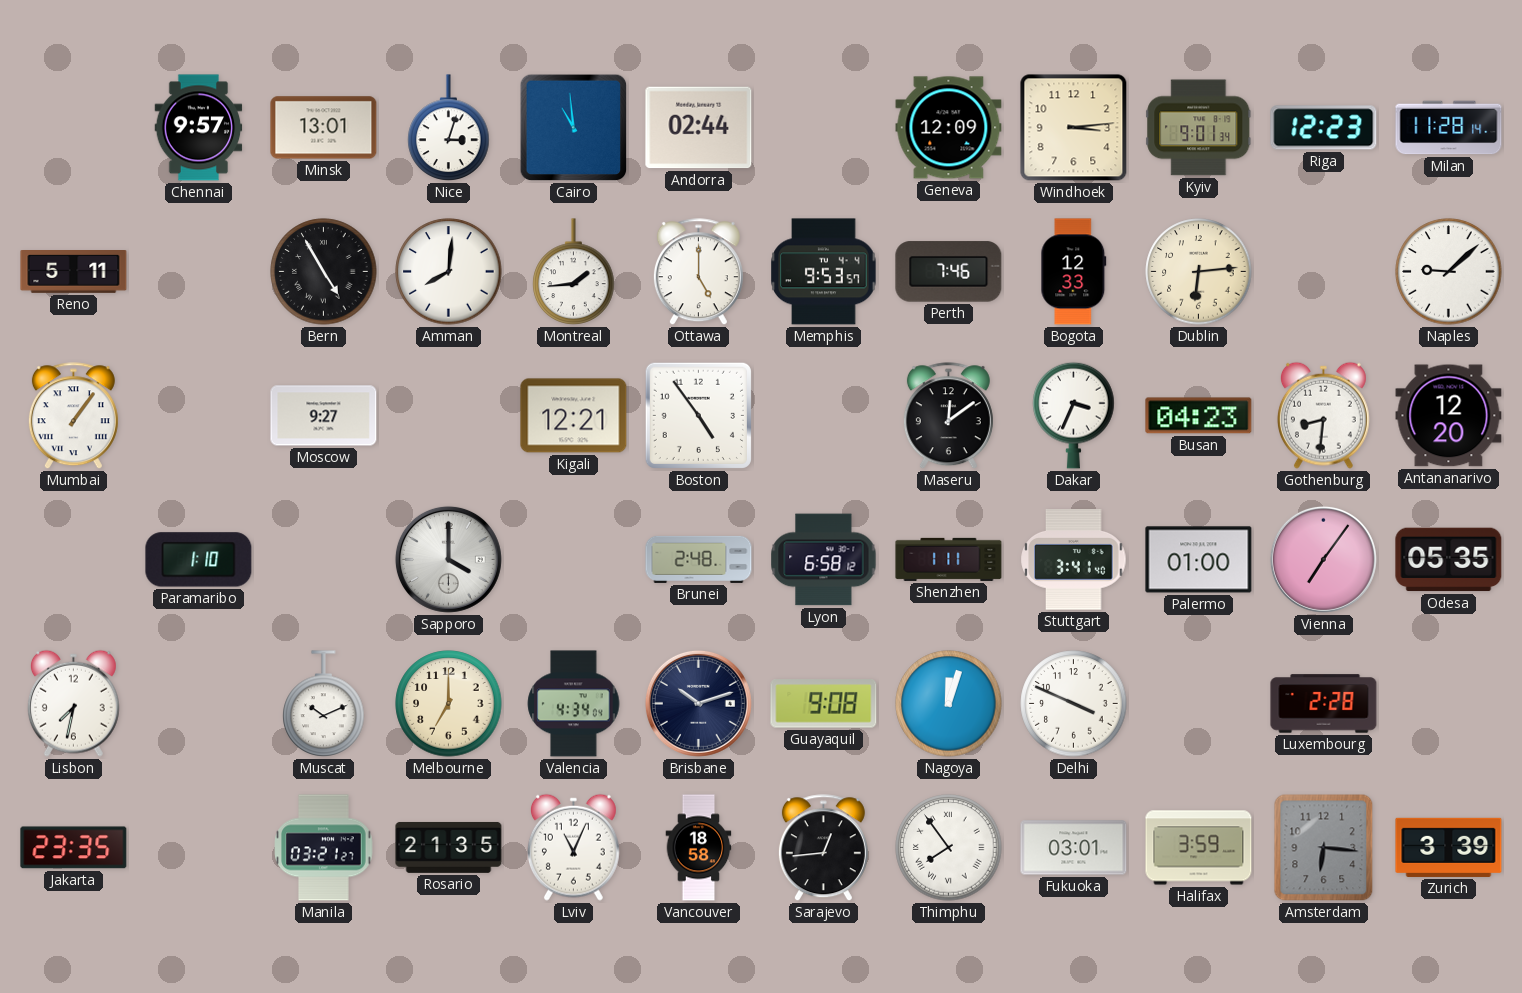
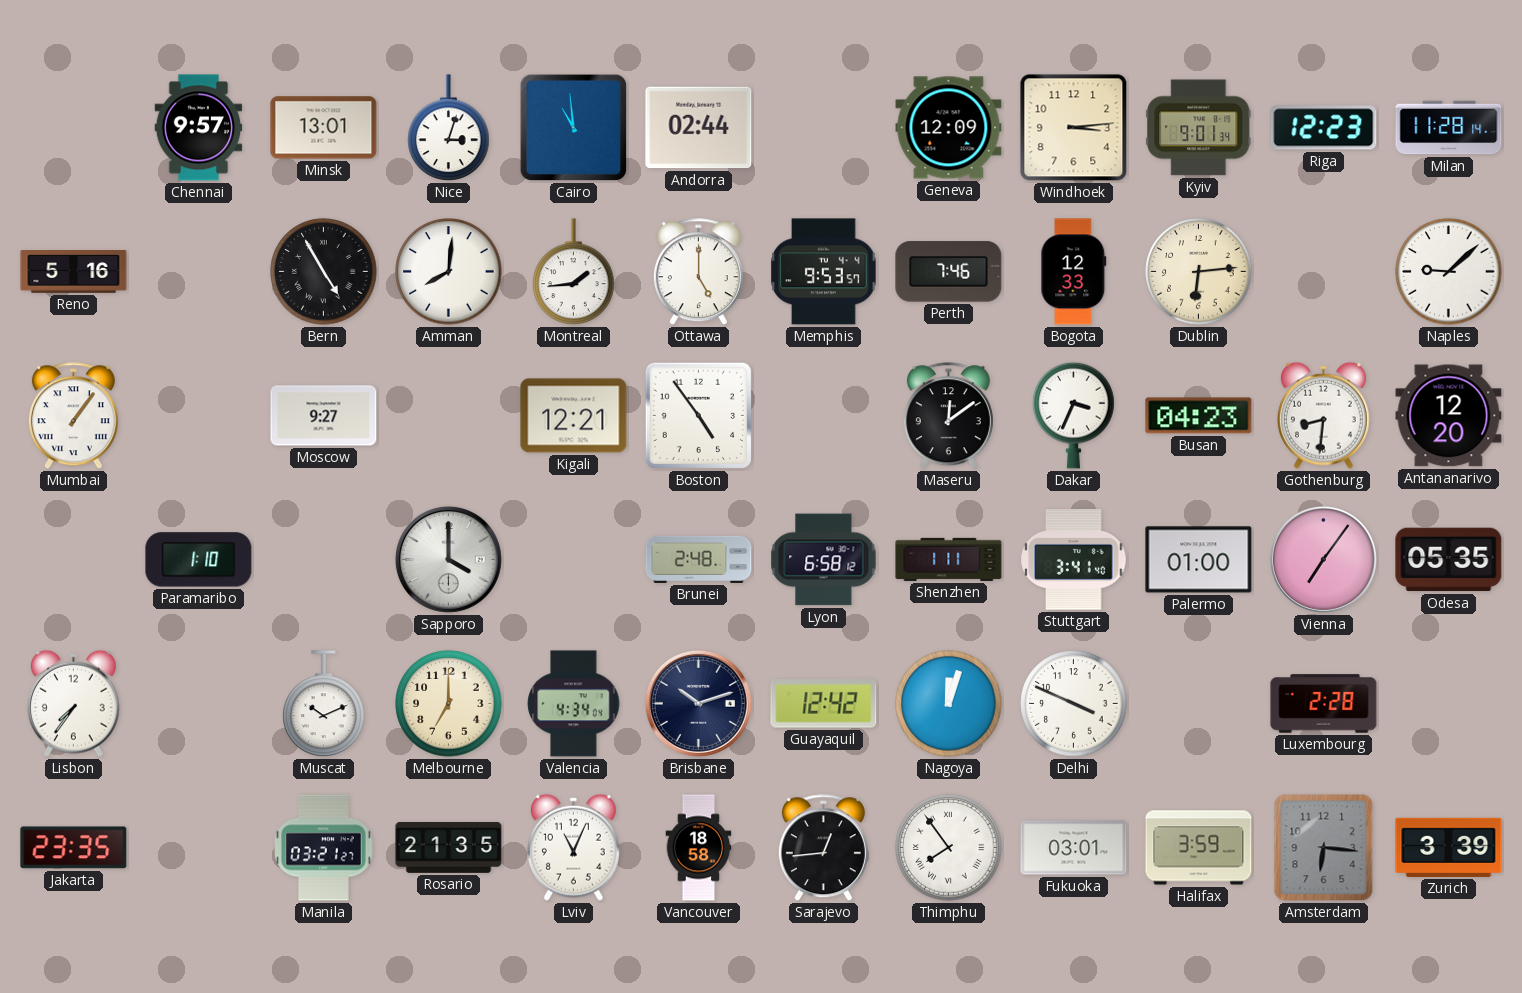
Reno: 5:11 -> 5:16 (74, 272)
Lisbon: 7:32 -> 7:36 (73, 703)
Guayaquil: 9:08 -> 12:42 (824, 704)
